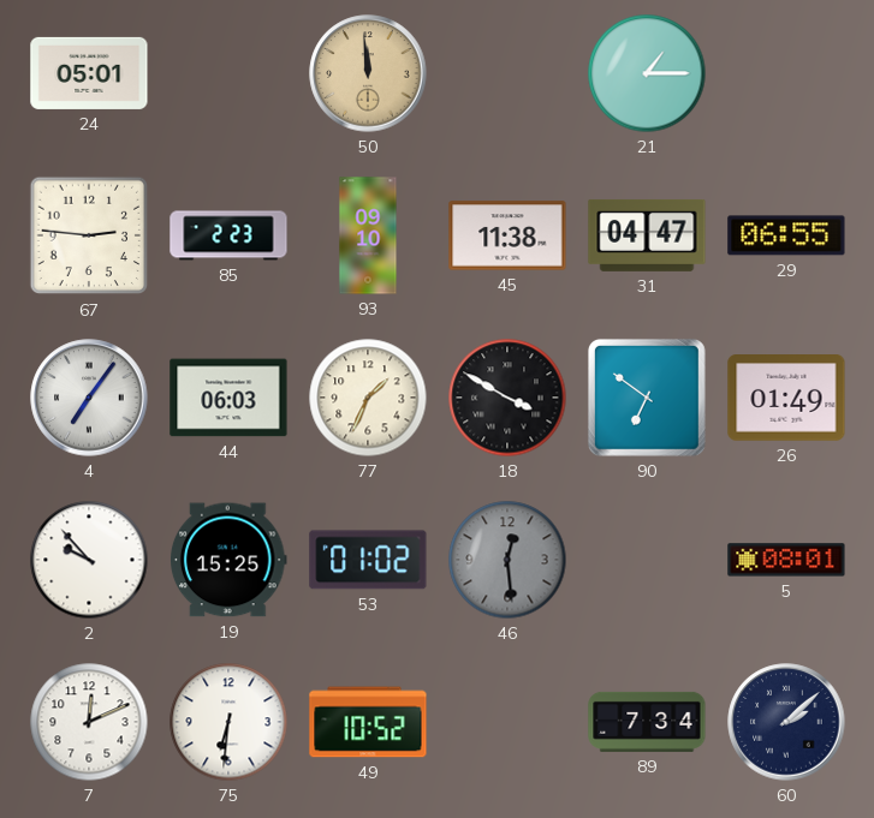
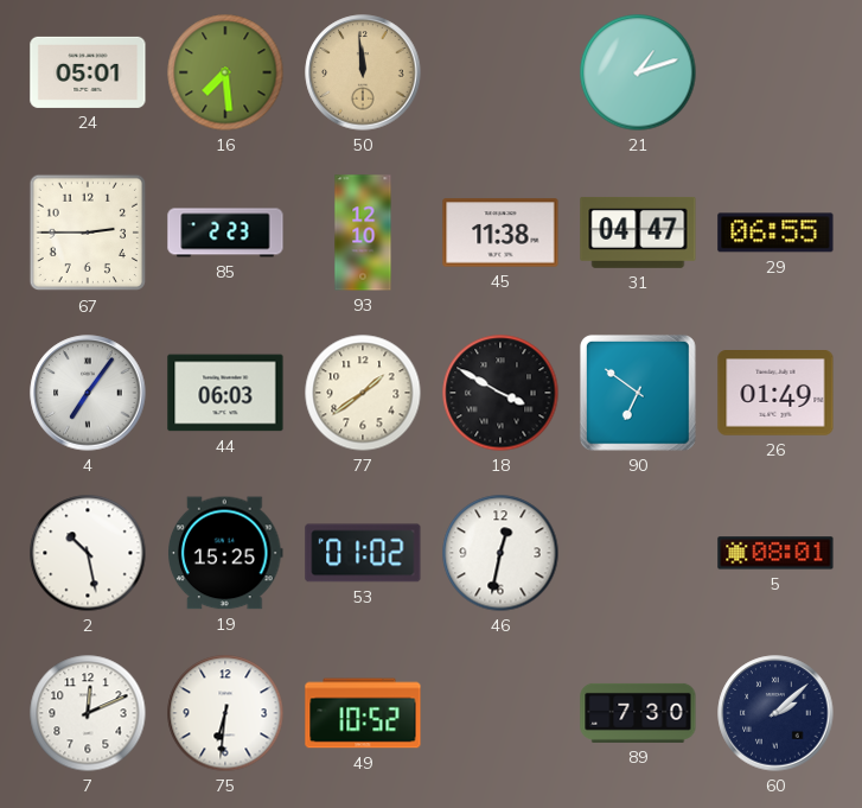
16: none -> 7:29 (225, 72)
21: 1:15 -> 1:12 (638, 72)
67: 2:46 -> 2:45 (88, 233)
93: 09:10 -> 12:10 (363, 233)
77: 1:34 -> 1:39 (363, 393)
2: 9:53 -> 10:28 (88, 553)
46: 12:29 -> 12:32 (500, 553)
46 dial: grey -> white (500, 553)
89: 7:34 -> 7:30 (638, 713)
